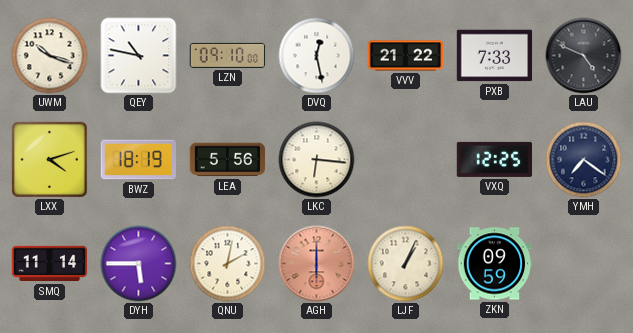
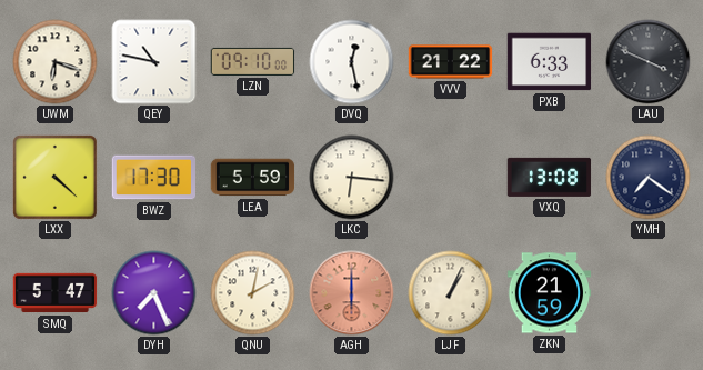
UWM: 10:18 -> 6:18 (56, 62)
PXB: 7:33 -> 6:33 (550, 62)
LAU: 4:49 -> 3:49 (649, 62)
LXX: 4:12 -> 4:22 (54, 177)
BWZ: 18:19 -> 17:30 (154, 178)
LEA: 5:56 -> 5:59 (253, 178)
VXQ: 12:25 -> 13:08 (550, 177)
SMQ: 11:14 -> 5:47 (56, 293)
DYH: 5:45 -> 7:26 (154, 293)
ZKN: 09:59 -> 21:59 (550, 293)
